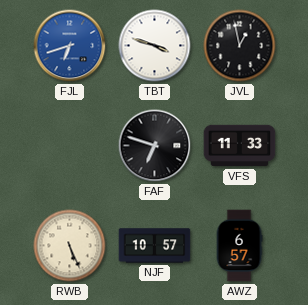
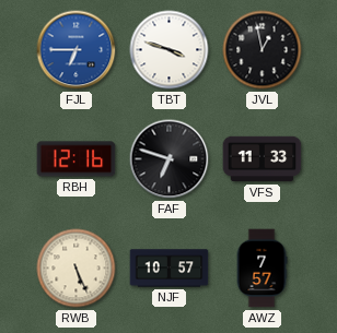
FJL: 6:42 -> 6:45 (77, 50)
RBH: none -> 12:16 (77, 159)
AWZ: 6:57 -> 7:57 (262, 269)
